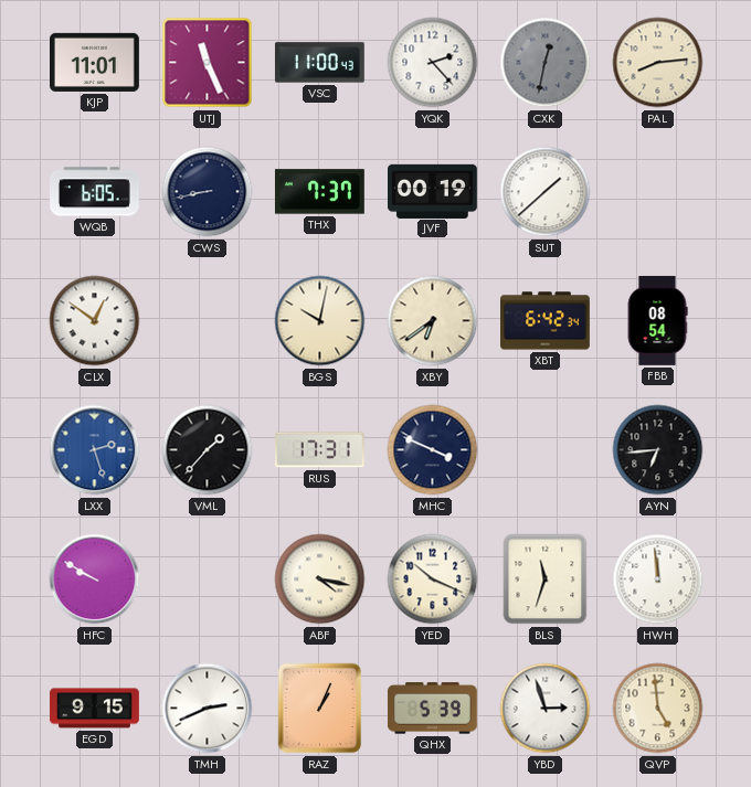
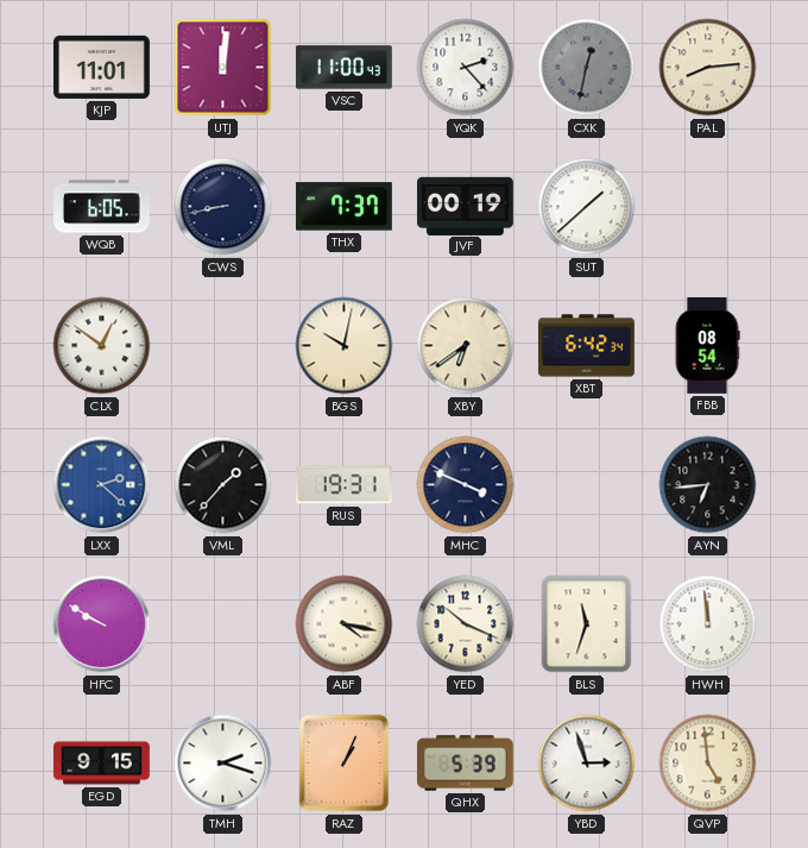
UTJ: 11:26 -> 12:01 (223, 68)
LXX: 2:27 -> 2:22 (102, 485)
RUS: 17:31 -> 19:31 (343, 485)
TMH: 2:41 -> 2:18 (223, 764)
